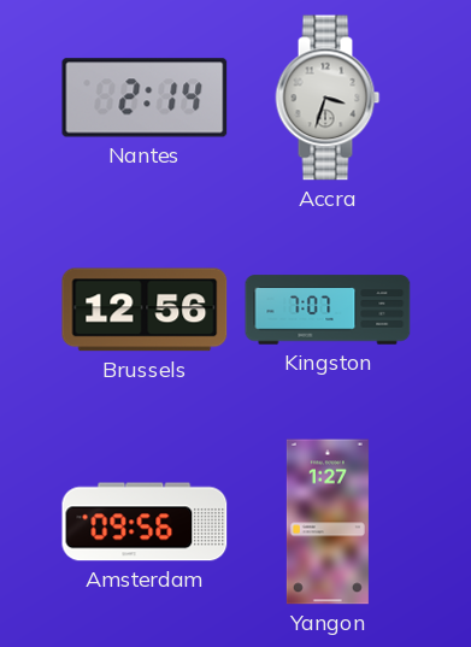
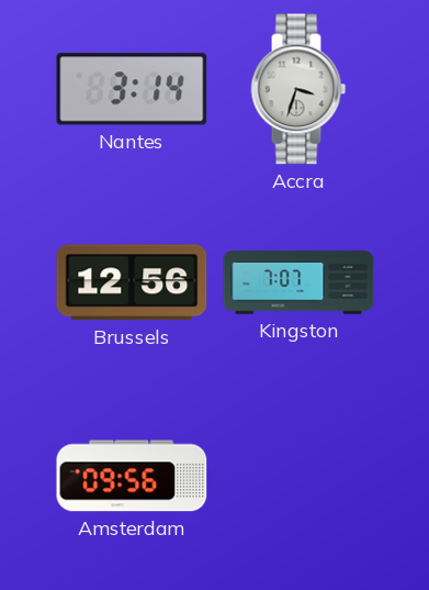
Nantes: 2:14 -> 3:14 (132, 89)
Yangon: 1:27 -> none (328, 522)
